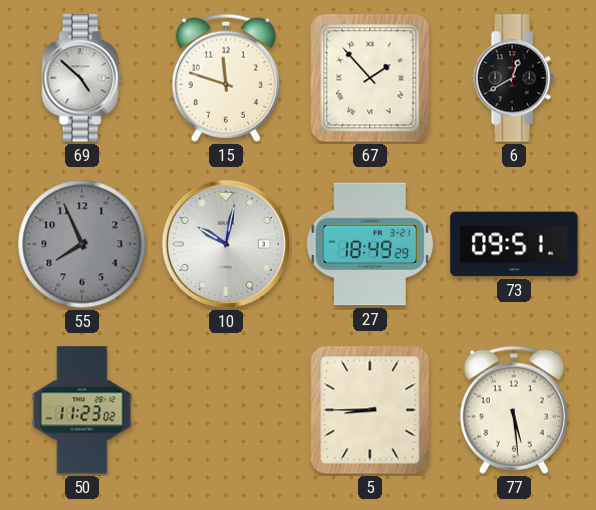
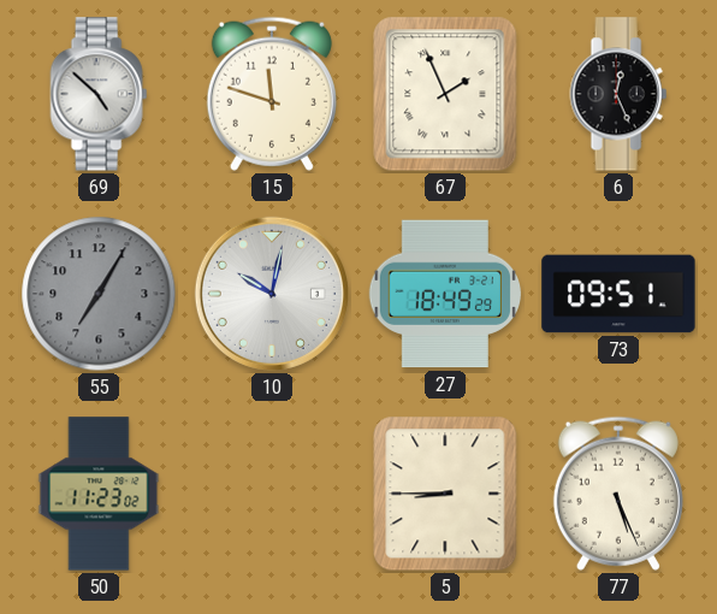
67: 1:53 -> 1:56 (445, 94)
6: 12:40 -> 12:26 (618, 94)
55: 7:56 -> 7:05 (99, 294)
77: 5:29 -> 5:26 (618, 494)
